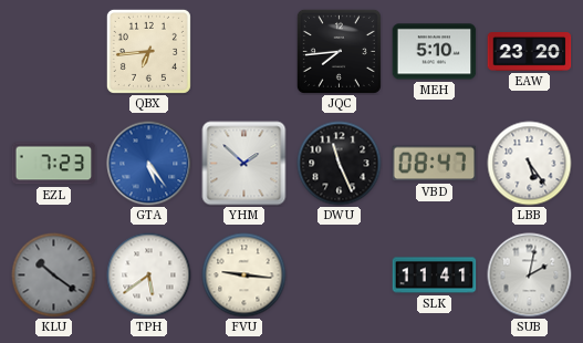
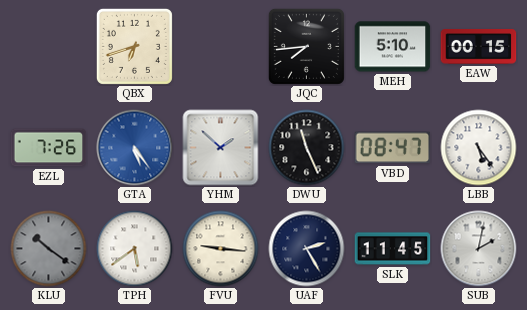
QBX: 6:44 -> 6:42 (134, 46)
EAW: 23:20 -> 00:15 (479, 47)
EZL: 7:23 -> 7:26 (49, 148)
UAF: none -> 2:25 (307, 249)
SLK: 11:41 -> 11:45 (393, 249)
